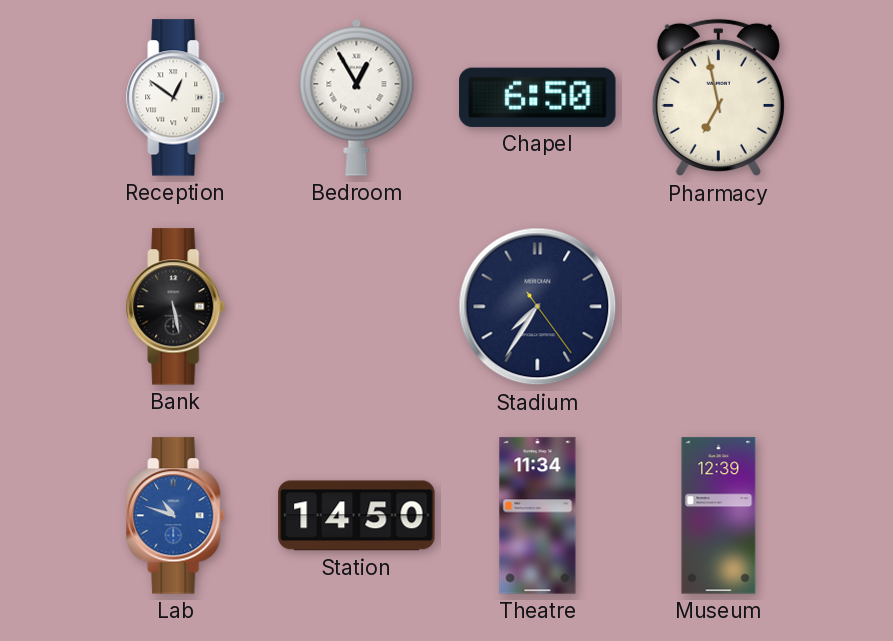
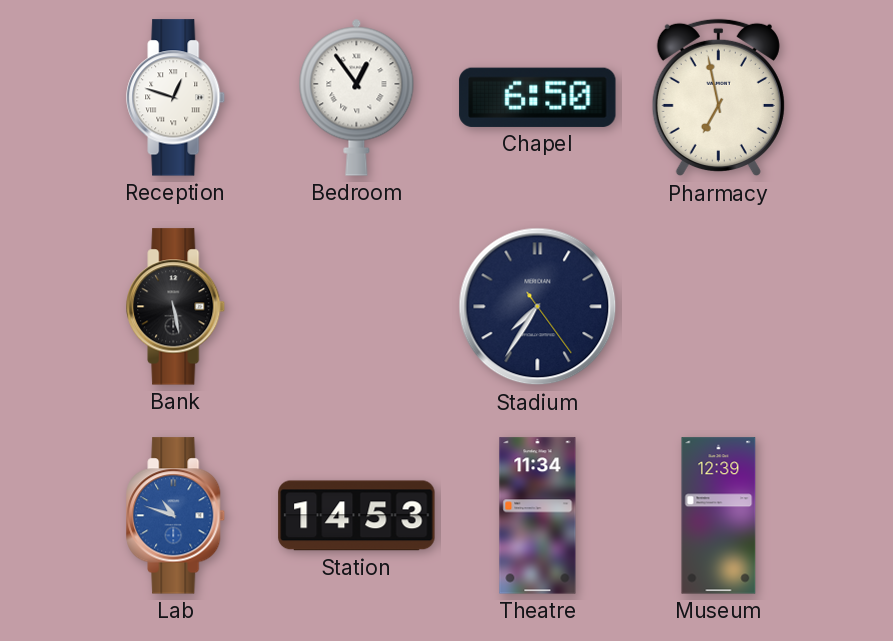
Reception: 12:51 -> 12:48 (176, 98)
Bedroom: 12:55 -> 12:54 (357, 97)
Station: 14:50 -> 14:53 (357, 516)
